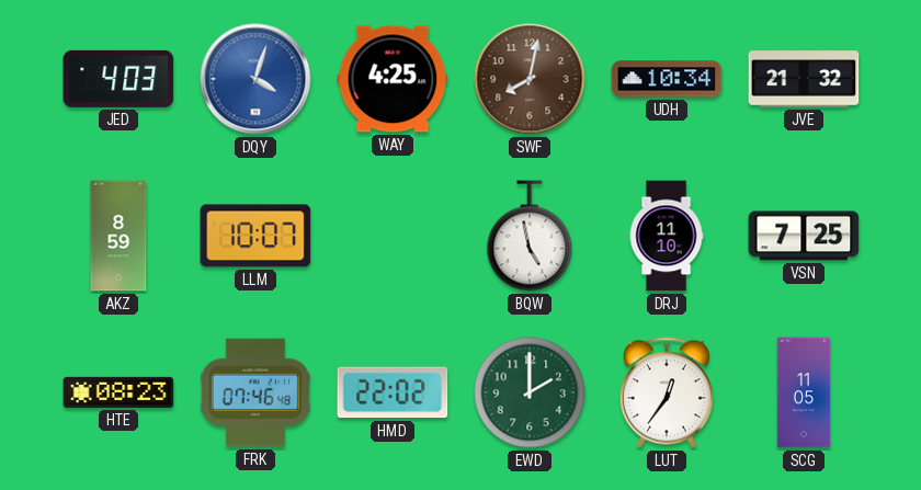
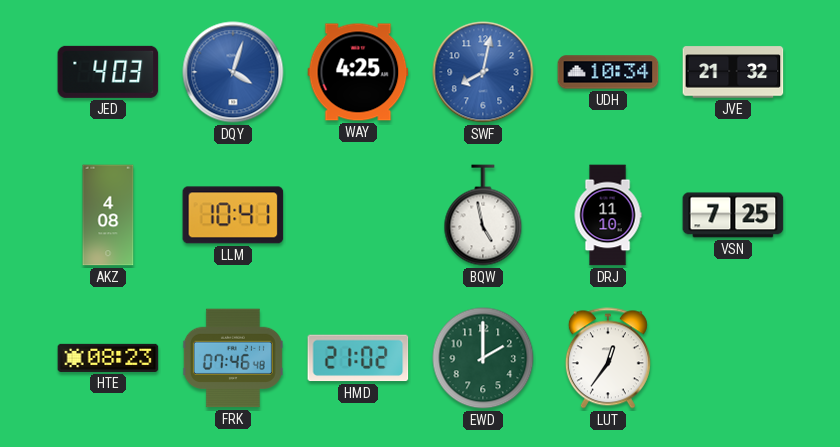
SWF dial: brown -> blue (483, 72)
AKZ: 8:59 -> 4:08 (108, 215)
LLM: 10:07 -> 10:41 (233, 215)
HMD: 22:02 -> 21:02 (358, 358)
SCG: 11:05 -> none (804, 392)
